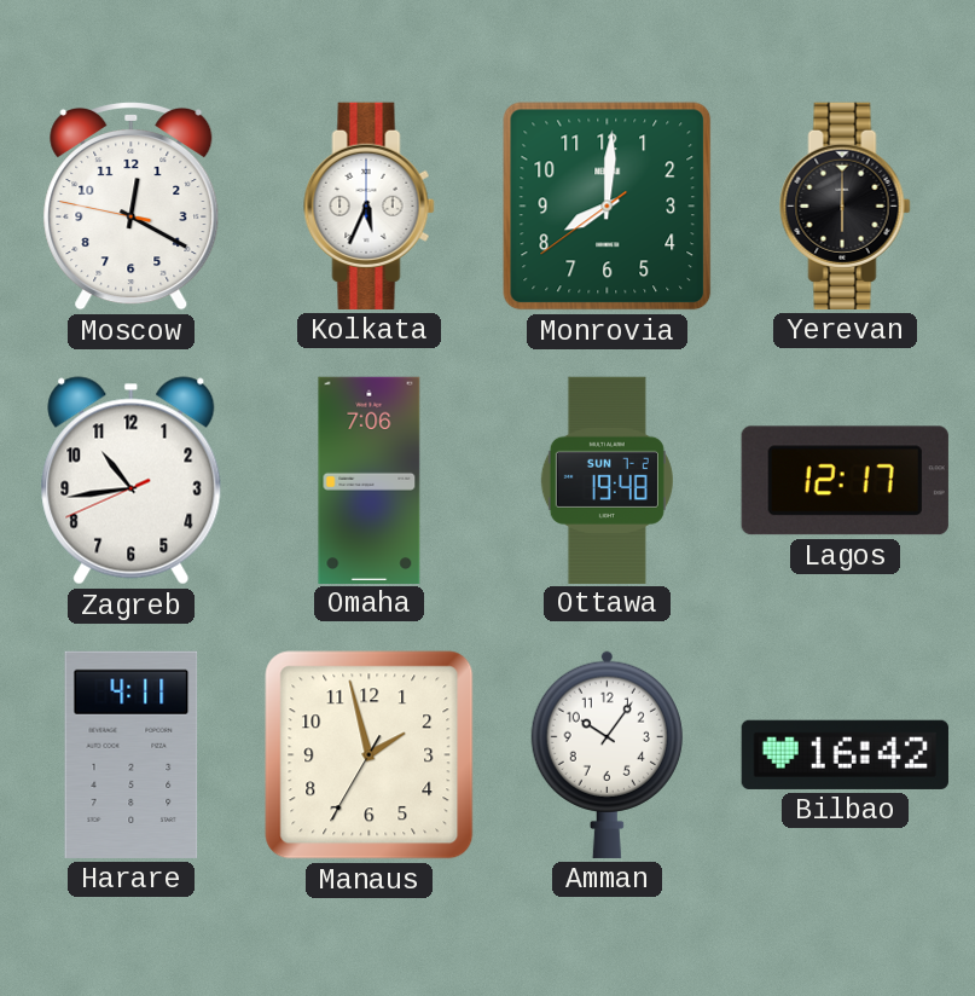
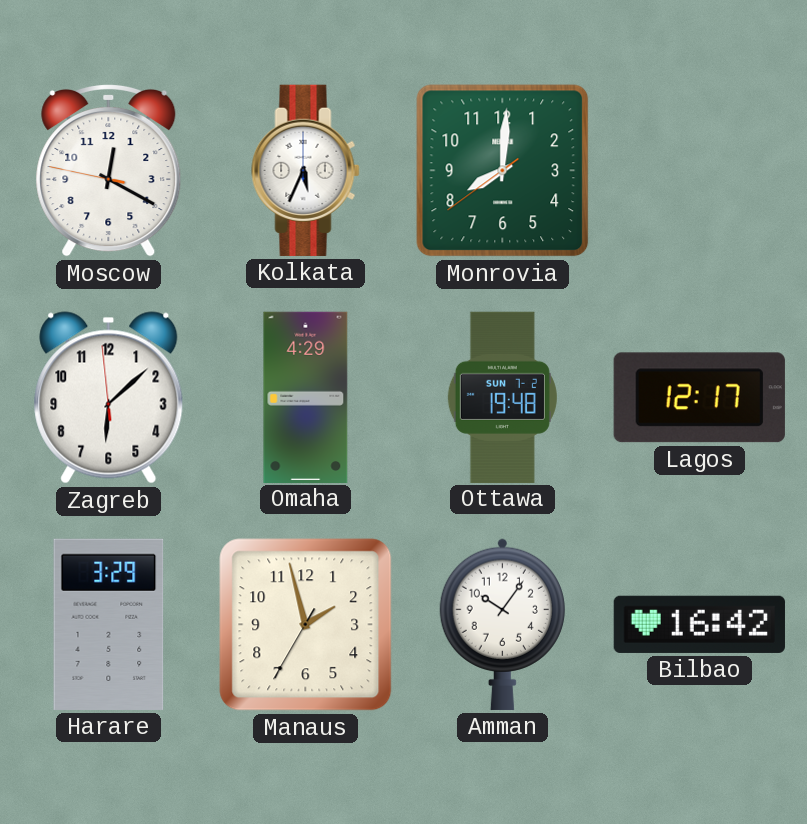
Yerevan: 6:00 -> none (846, 205)
Zagreb: 10:43 -> 6:07 (109, 398)
Omaha: 7:06 -> 4:29 (306, 397)
Harare: 4:11 -> 3:29 (109, 624)
